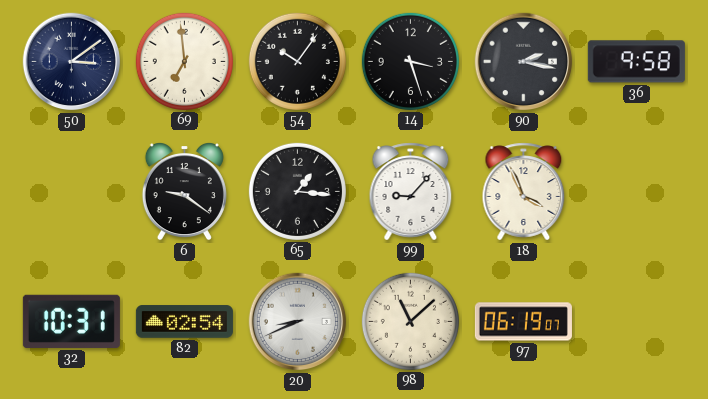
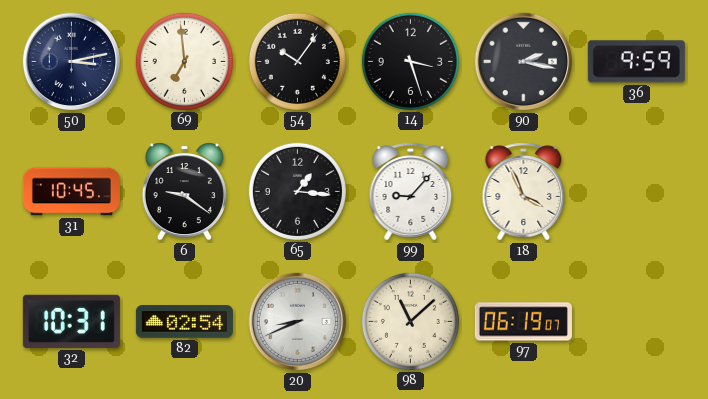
50: 3:09 -> 3:13 (72, 62)
36: 9:58 -> 9:59 (636, 62)
31: none -> 10:45 (71, 192)
